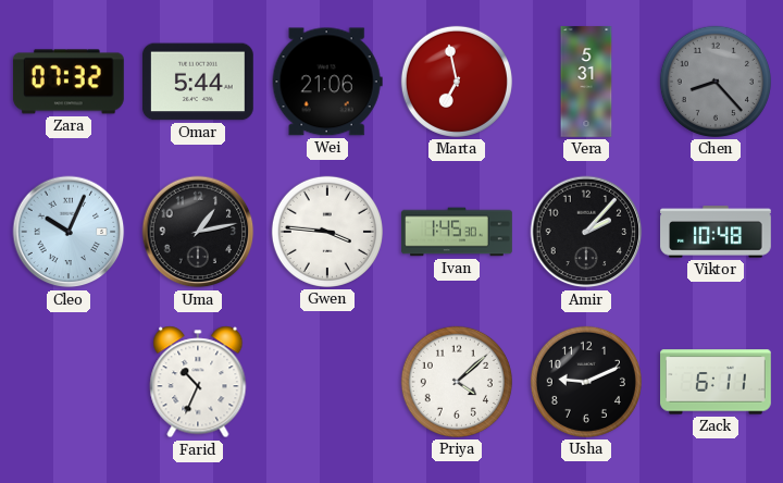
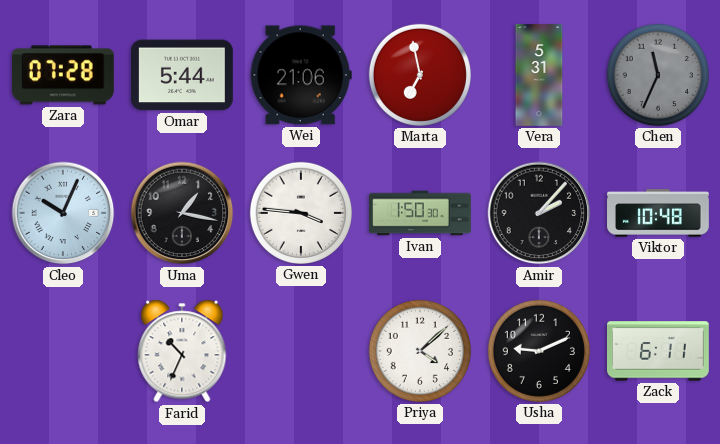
Zara: 07:32 -> 07:28 (63, 75)
Chen: 8:23 -> 11:34 (658, 75)
Uma: 1:13 -> 1:17 (182, 213)
Ivan: 1:45 -> 1:50 (420, 213)
